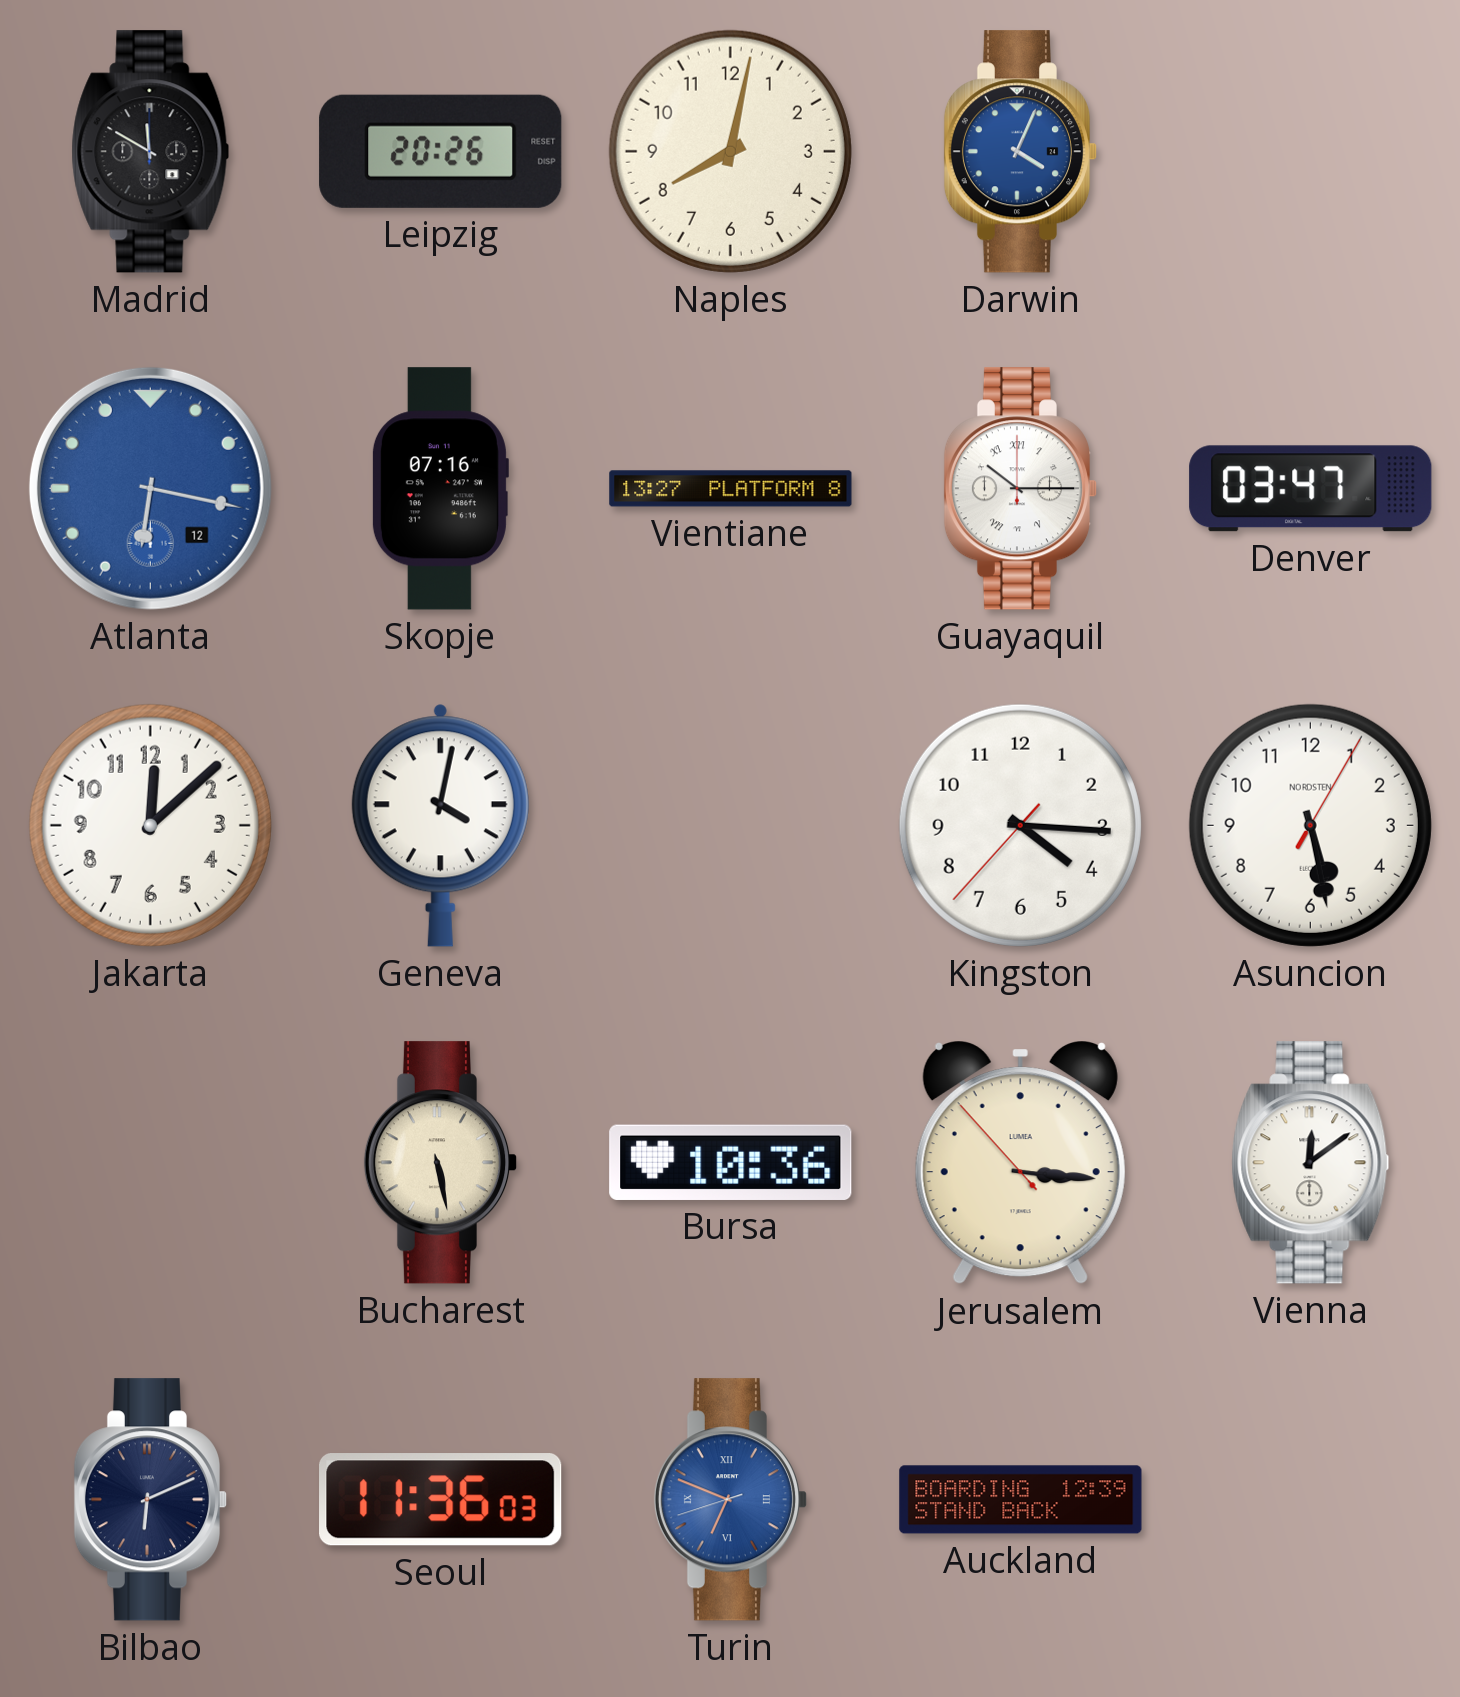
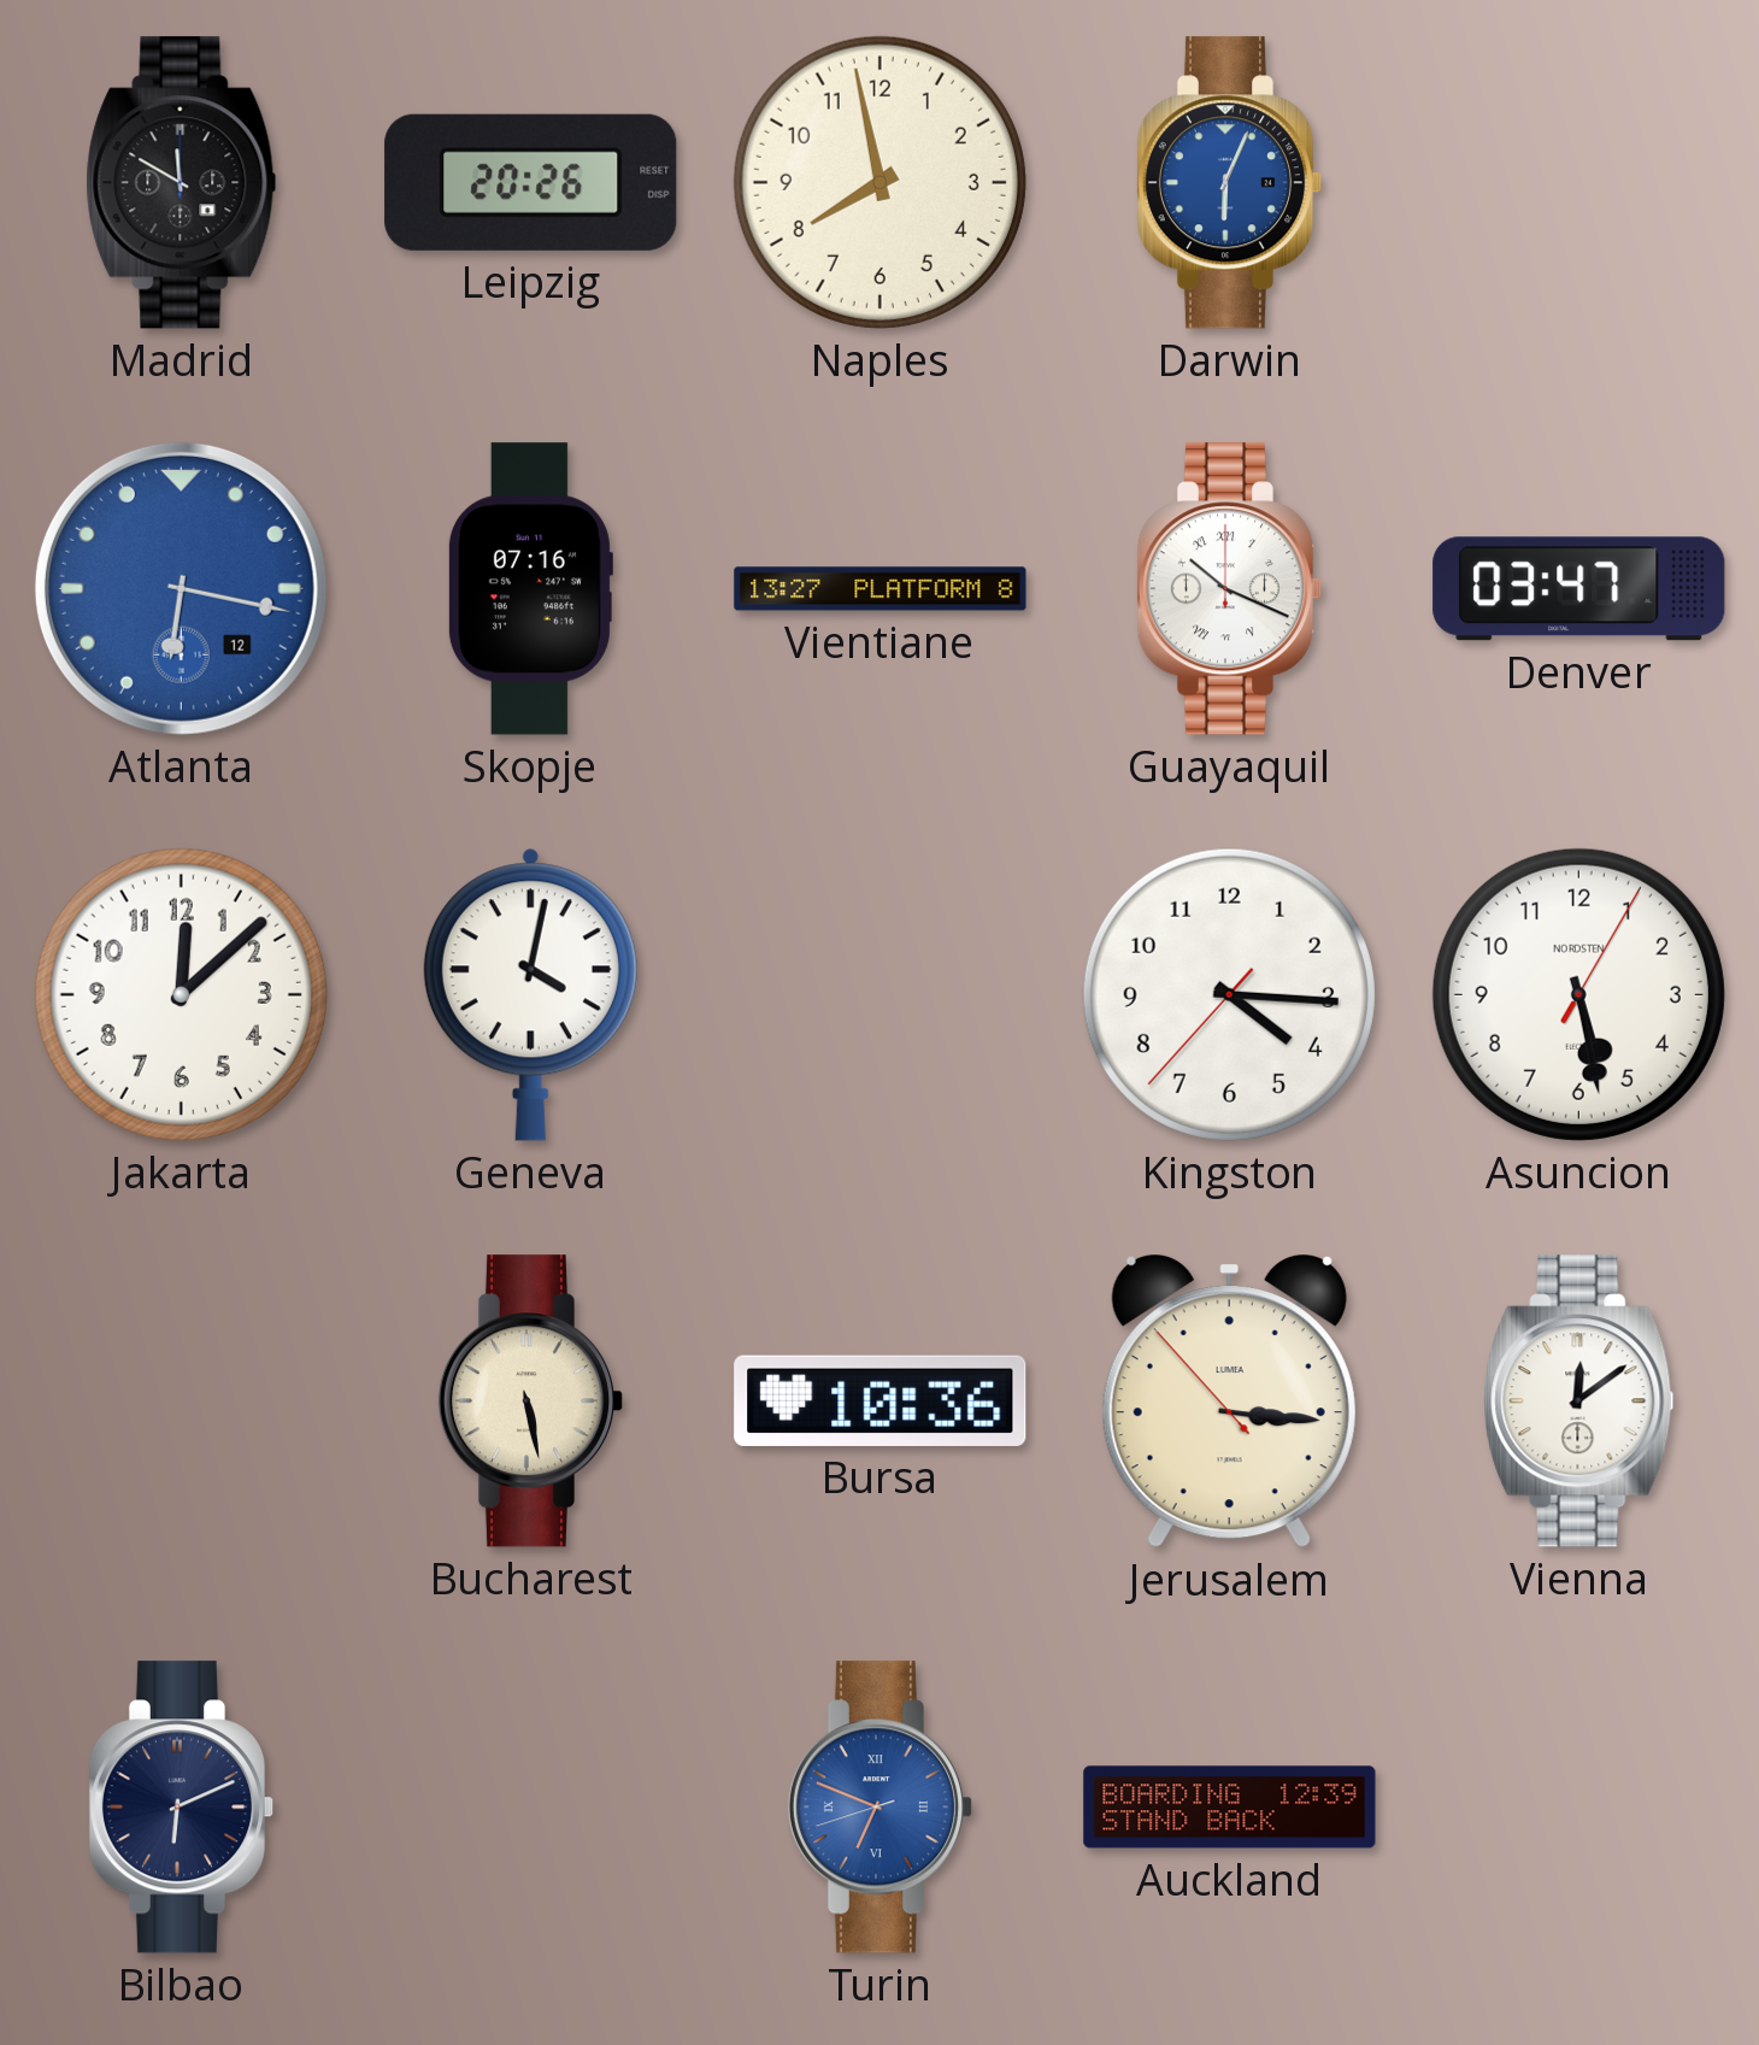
Naples: 8:02 -> 7:58 (879, 182)
Darwin: 4:04 -> 6:04 (1230, 183)
Guayaquil: 10:15 -> 10:19 (1230, 589)
Seoul: 11:36 -> none (441, 1500)
